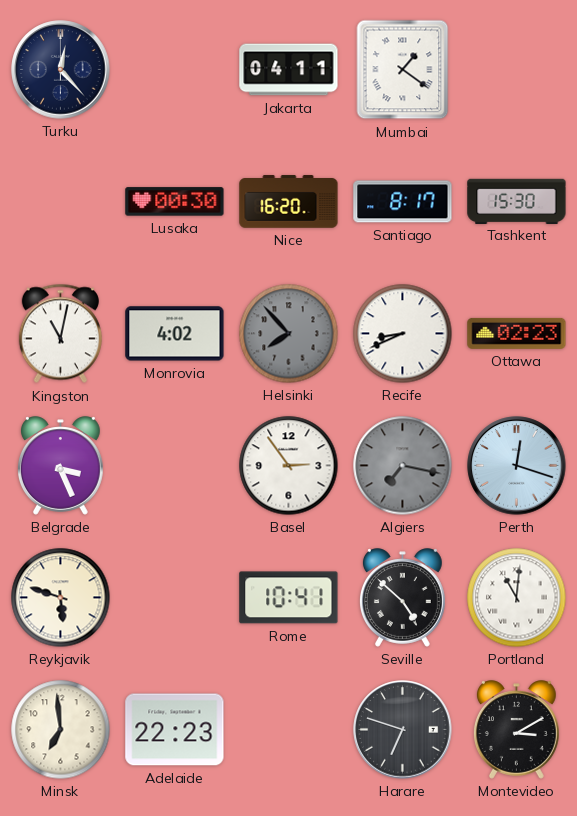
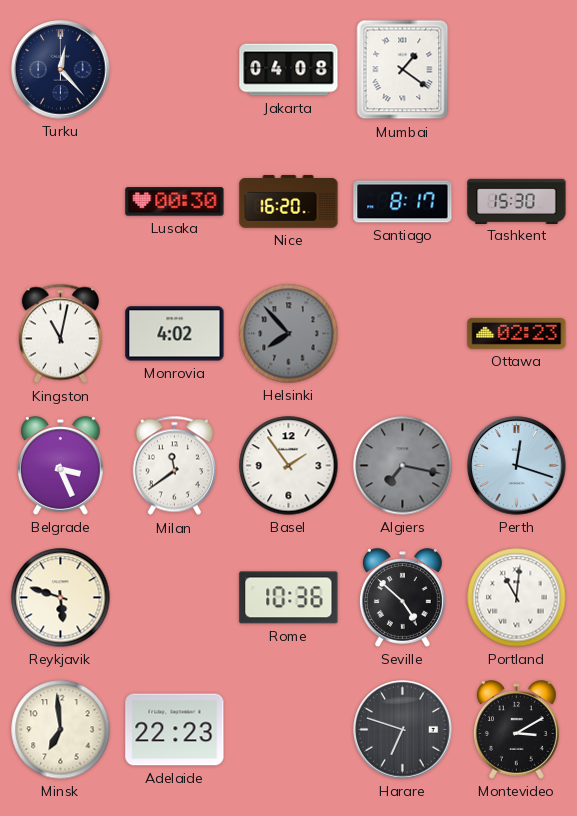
Jakarta: 04:11 -> 04:08 (289, 70)
Recife: 8:41 -> none (403, 334)
Milan: none -> 11:39 (174, 466)
Basel: 2:54 -> 1:54 (289, 466)
Rome: 10:41 -> 10:36 (289, 598)
